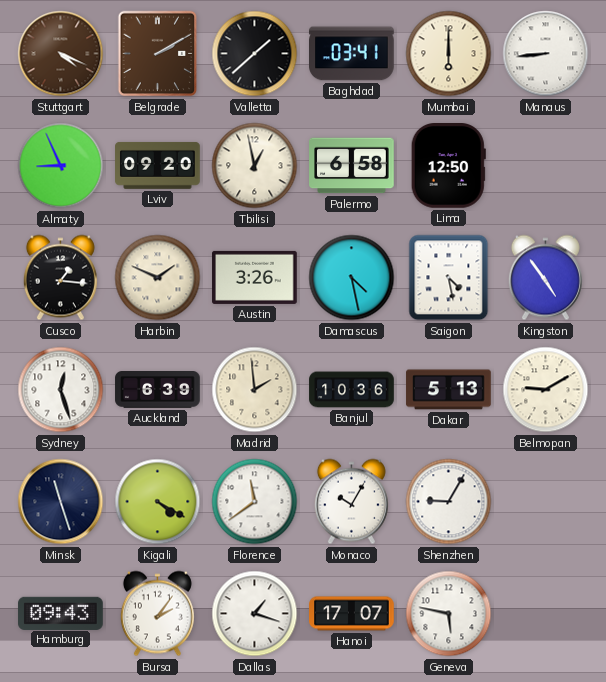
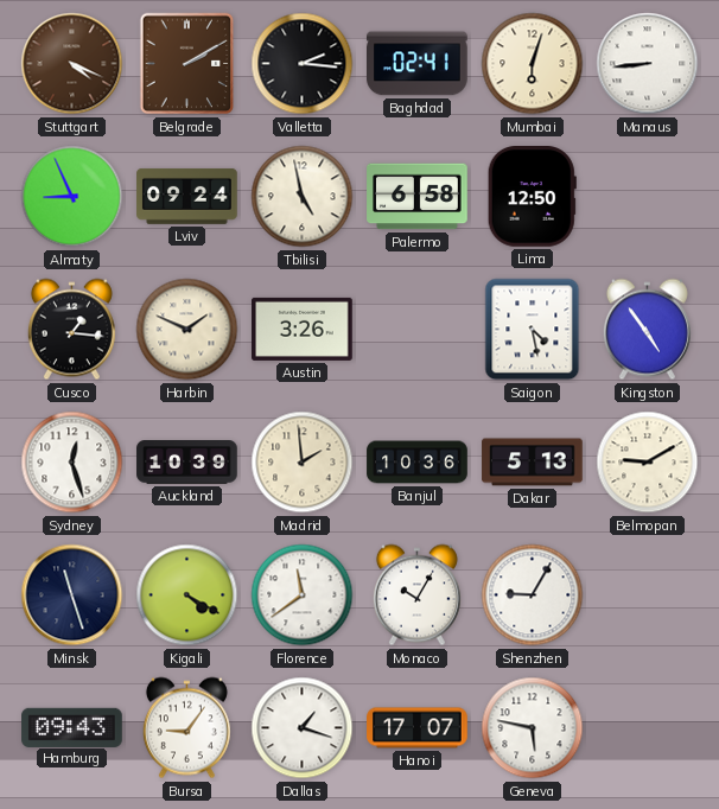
Valletta: 1:38 -> 2:16 (303, 64)
Baghdad: 03:41 -> 02:41 (418, 64)
Mumbai: 6:00 -> 6:03 (533, 64)
Lviv: 09:20 -> 09:24 (187, 196)
Tbilisi: 12:58 -> 4:58 (303, 197)
Damascus: 4:28 -> none (352, 278)
Auckland: 6:39 -> 10:39 (187, 463)
Bursa: 2:06 -> 9:06 (186, 728)
